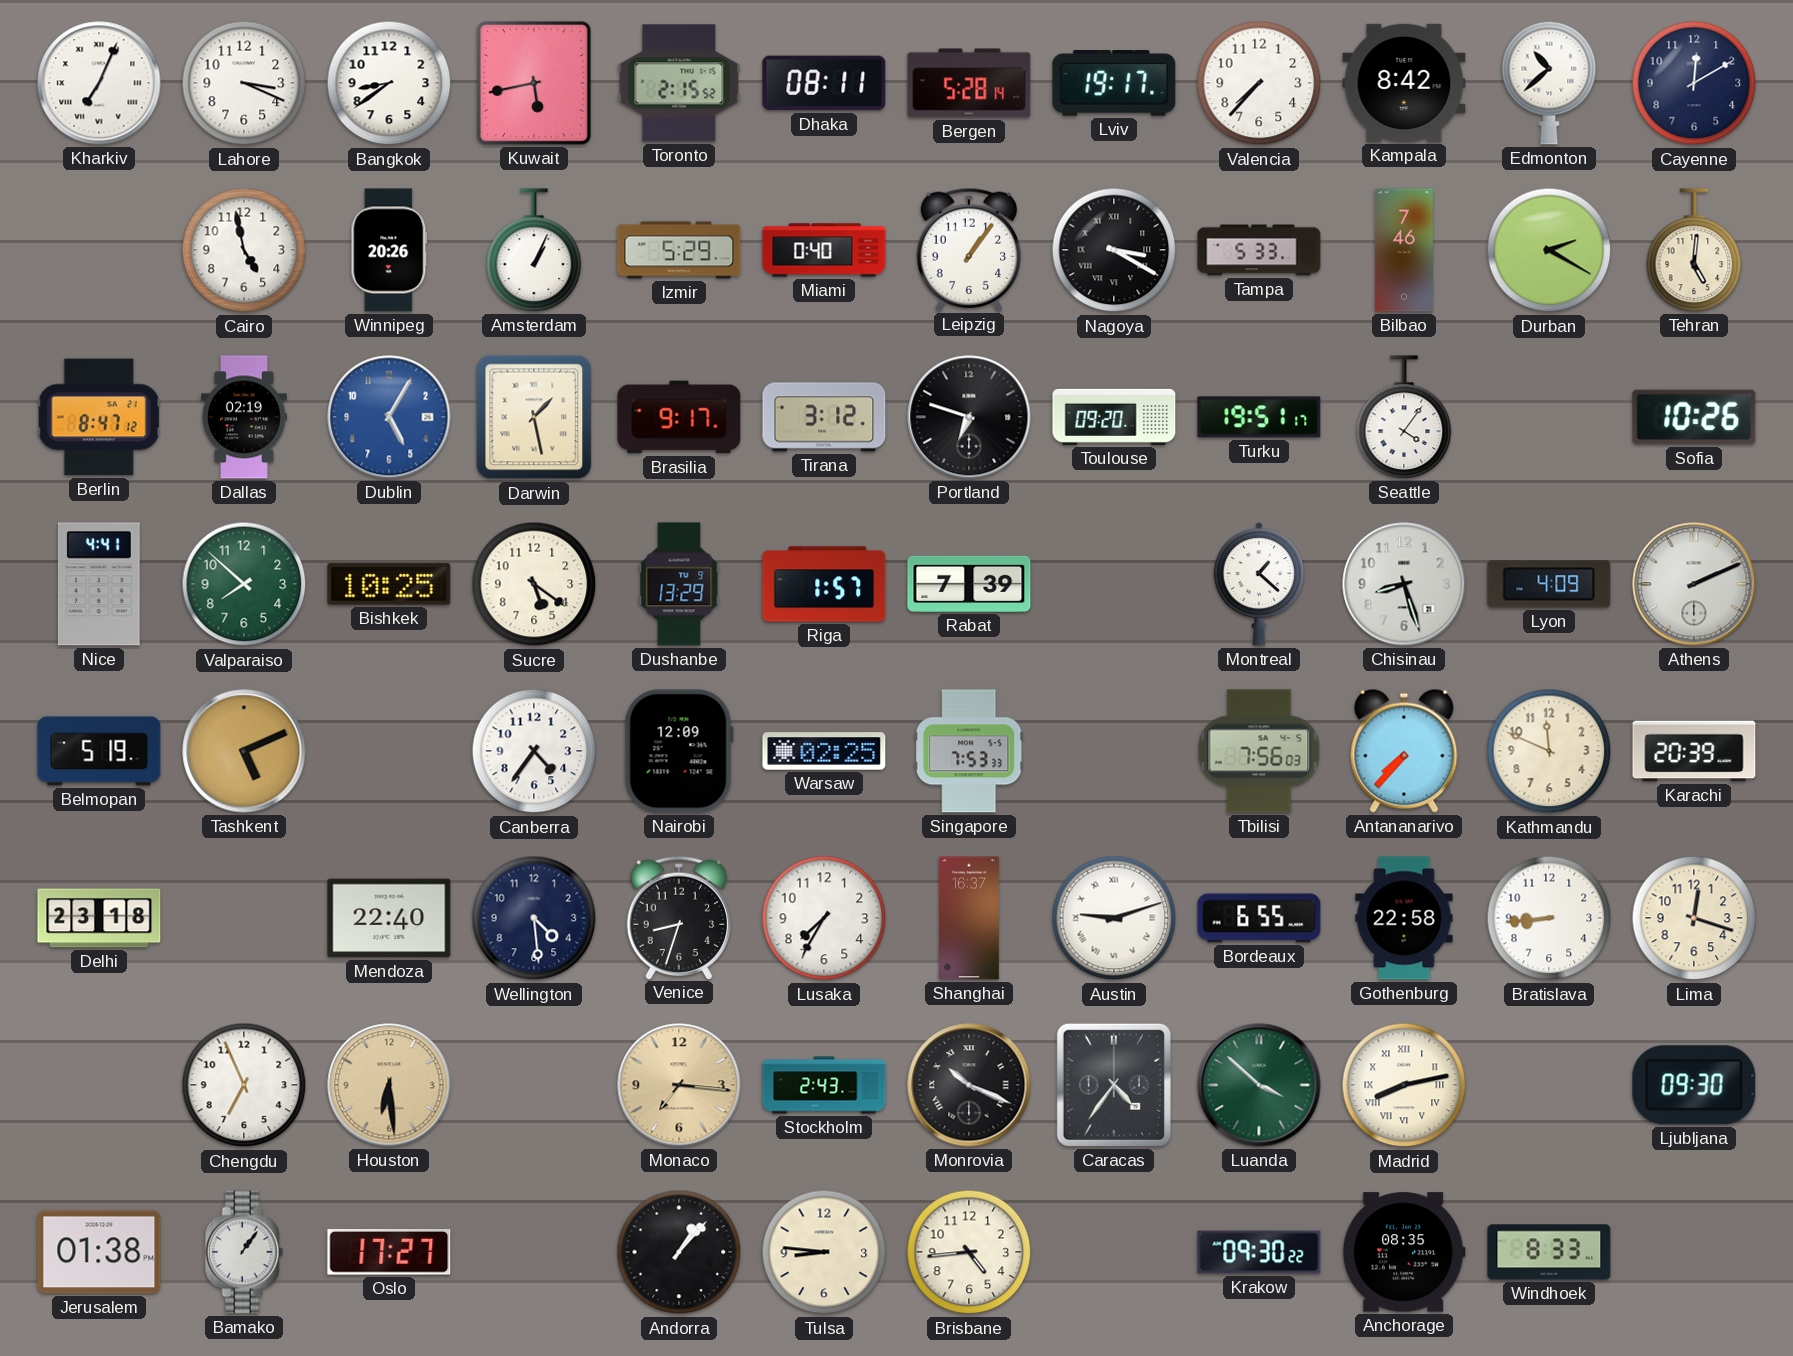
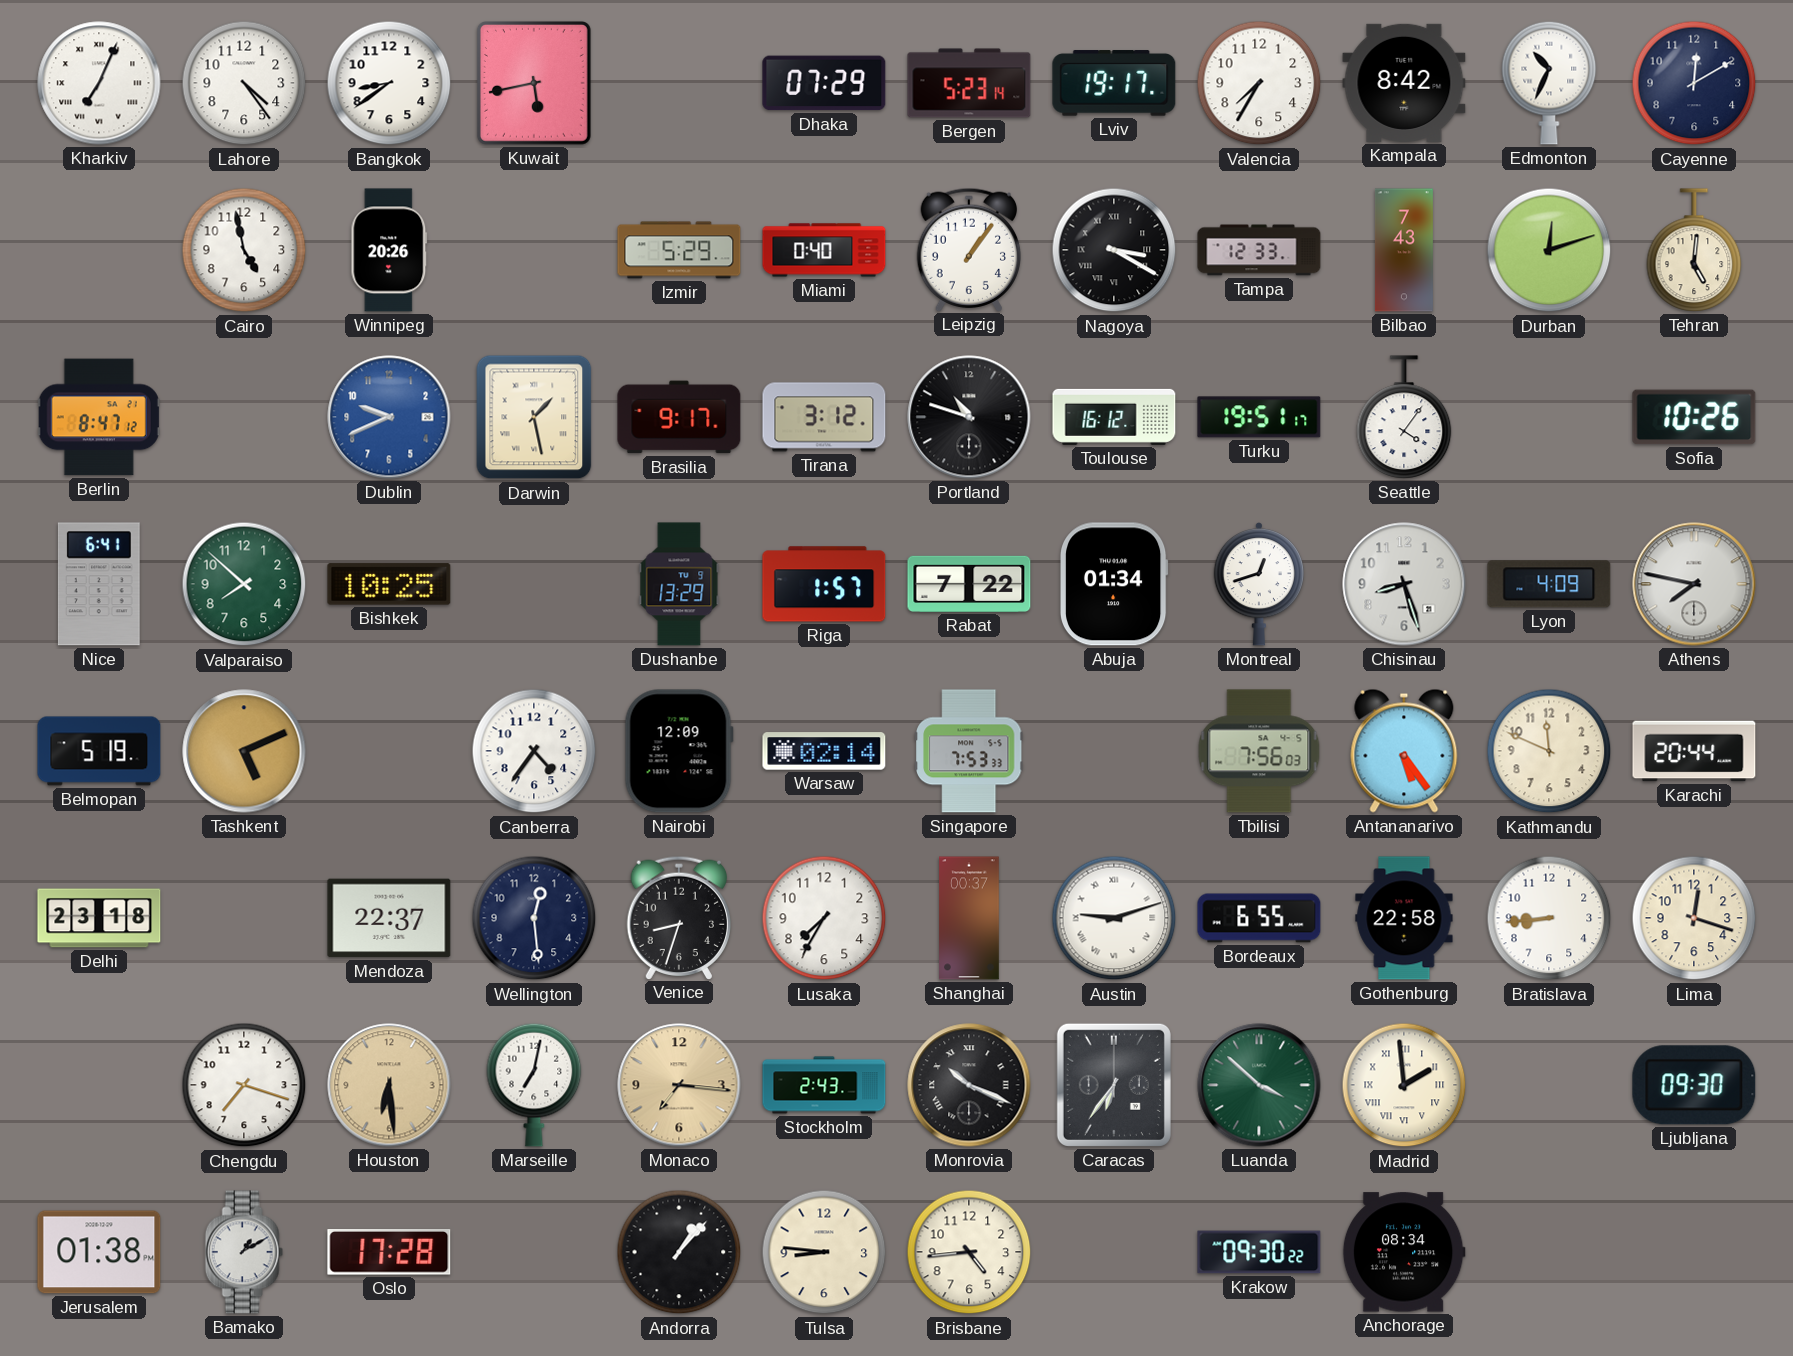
Lahore: 3:19 -> 4:24 (244, 83)
Toronto: 2:15 -> none (679, 83)
Dhaka: 08:11 -> 07:29 (824, 83)
Bergen: 5:28 -> 5:23 (969, 83)
Valencia: 7:37 -> 7:35 (1259, 83)
Edmonton: 10:38 -> 10:34 (1549, 83)
Amsterdam: 1:04 -> none (534, 250)
Tampa: 5:33 -> 12:33 (1259, 250)
Bilbao: 7:46 -> 7:43 (1404, 250)
Durban: 2:20 -> 12:12 (1549, 250)
Dallas: 02:19 -> none (245, 417)
Dublin: 5:05 -> 9:41 (389, 417)
Portland: 6:48 -> 10:48 (969, 417)
Toulouse: 09:20 -> 16:12 (1114, 417)
Nice: 4:41 -> 6:41 (99, 584)
Sucre: 5:21 -> none (534, 584)
Rabat: 7:39 -> 7:22 (969, 584)
Abuja: none -> 01:34 (1114, 584)
Montreal: 1:22 -> 12:42 (1258, 585)
Athens: 2:11 -> 7:47 (1694, 584)
Warsaw: 02:25 -> 02:14 (824, 751)
Antananarivo: 7:37 -> 5:24 (1404, 751)
Karachi: 20:39 -> 20:44 (1694, 751)
Mendoza: 22:40 -> 22:37 (389, 918)
Wellington: 4:29 -> 12:29 (534, 918)
Shanghai: 16:37 -> 00:37 (969, 918)
Chengdu: 6:56 -> 7:18 (244, 1085)
Marseille: none -> 7:02 (534, 1085)
Caracas: 4:36 -> 6:36 (1114, 1085)
Madrid: 8:13 -> 1:59 (1404, 1085)
Bamako: 1:06 -> 1:10 (244, 1252)
Oslo: 17:27 -> 17:28 (389, 1253)
Anchorage: 08:35 -> 08:34 (1404, 1252)
Windhoek: 8:33 -> none (1549, 1252)
